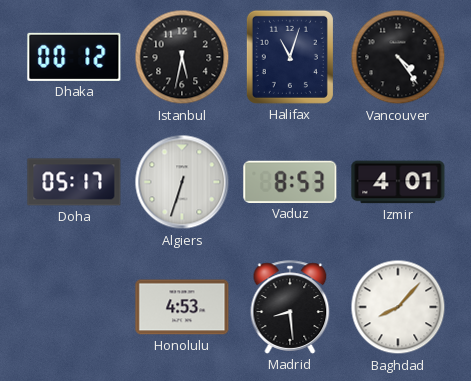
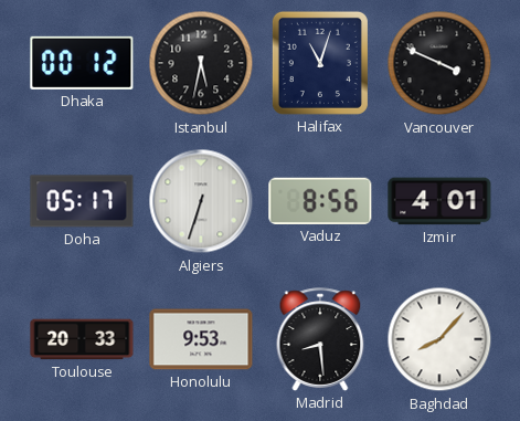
Vancouver: 4:24 -> 3:49 (439, 63)
Vaduz: 8:53 -> 8:56 (320, 201)
Toulouse: none -> 20:33 (82, 339)
Honolulu: 4:53 -> 9:53 (201, 339)
